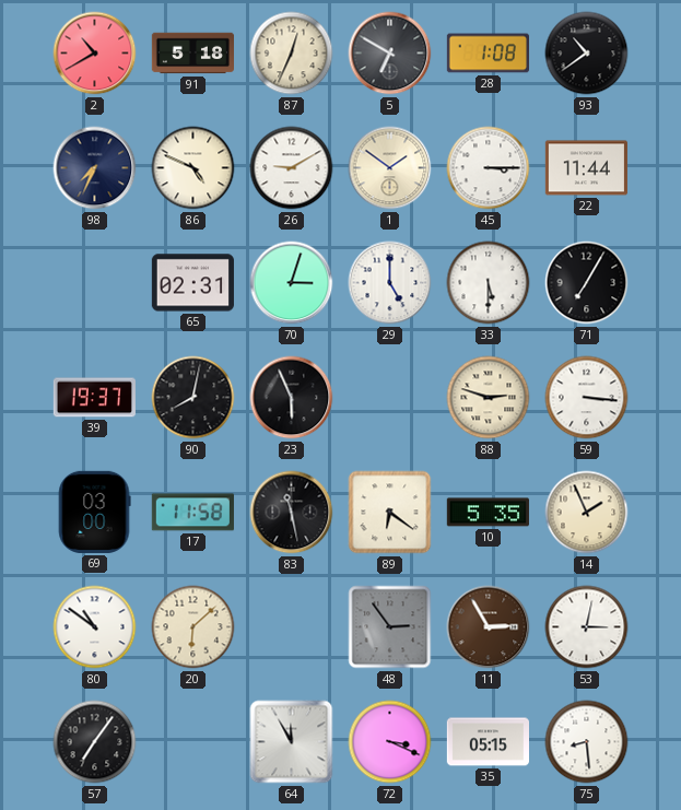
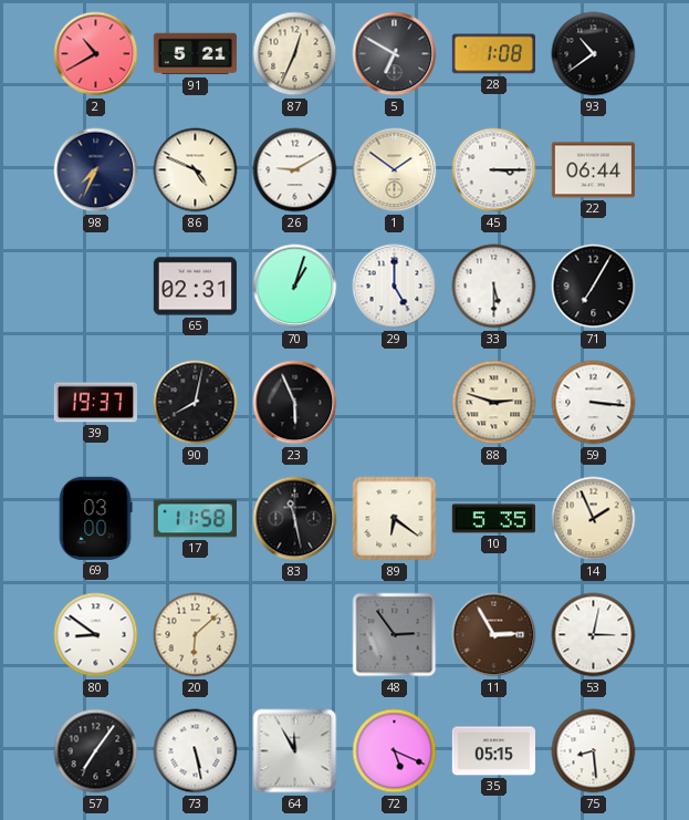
91: 5:18 -> 5:21 (195, 54)
22: 11:44 -> 06:44 (593, 170)
70: 3:03 -> 1:03 (295, 287)
80: 10:51 -> 8:51 (96, 635)
73: none -> 5:28 (196, 751)
72: 3:19 -> 5:19 (395, 751)
